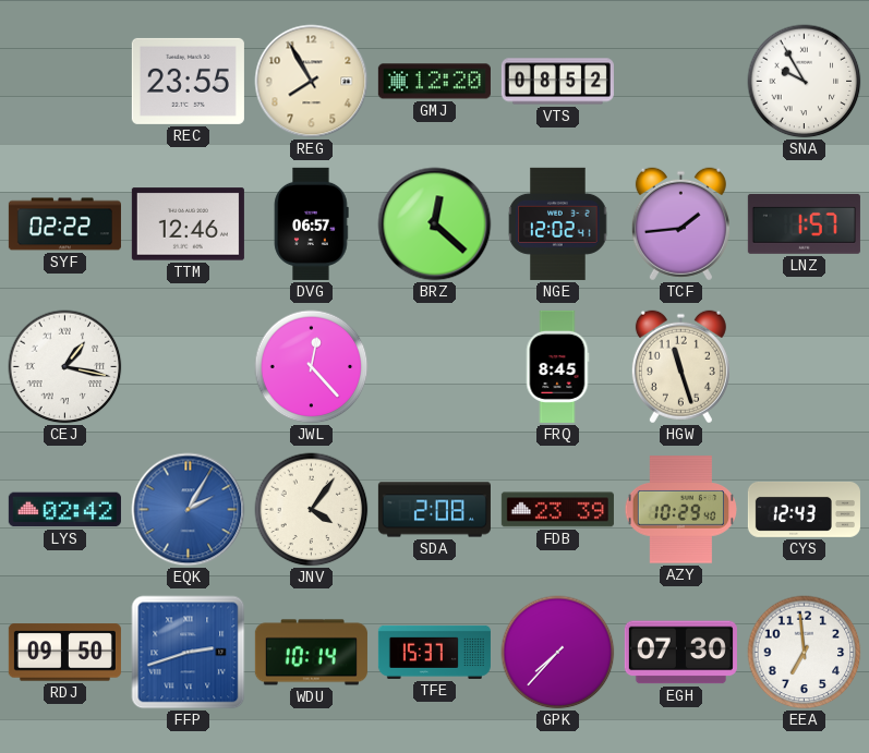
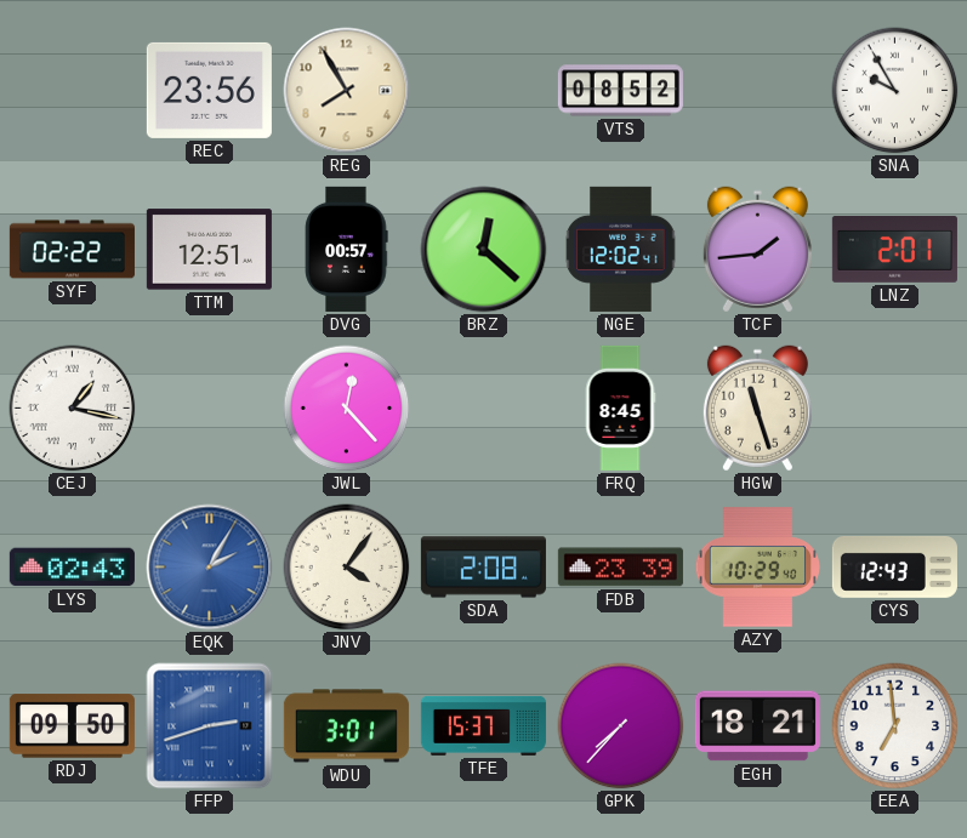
REC: 23:55 -> 23:56 (209, 90)
GMJ: 12:20 -> none (434, 82)
TTM: 12:46 -> 12:51 (209, 250)
DVG: 06:57 -> 00:57 (347, 249)
LNZ: 1:57 -> 2:01 (894, 250)
LYS: 02:42 -> 02:43 (72, 568)
WDU: 10:14 -> 3:01 (346, 726)
EGH: 07:30 -> 18:21 (757, 726)
